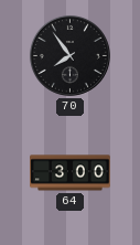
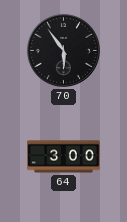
70: 7:54 -> 5:54 (63, 50)
